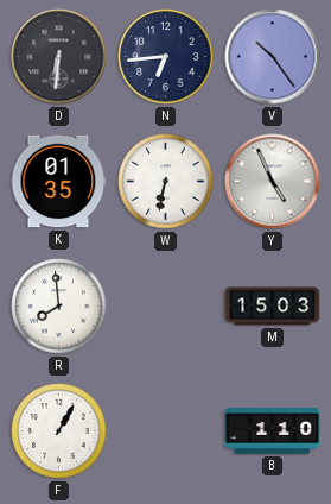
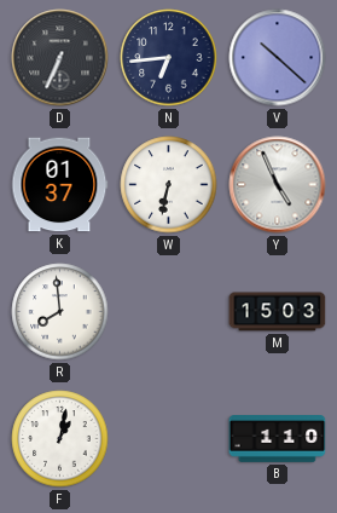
D: 6:31 -> 6:34 (60, 58)
V: 10:24 -> 10:22 (278, 58)
K: 01:35 -> 01:37 (60, 185)
F: 1:05 -> 1:02 (60, 439)
